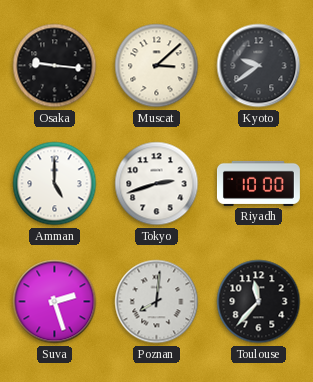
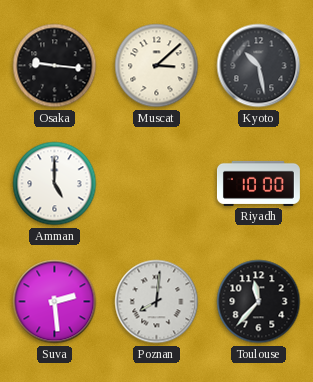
Kyoto: 9:39 -> 10:28 (259, 66)
Tokyo: 2:42 -> none (157, 184)
Suva: 2:27 -> 2:29 (55, 302)
